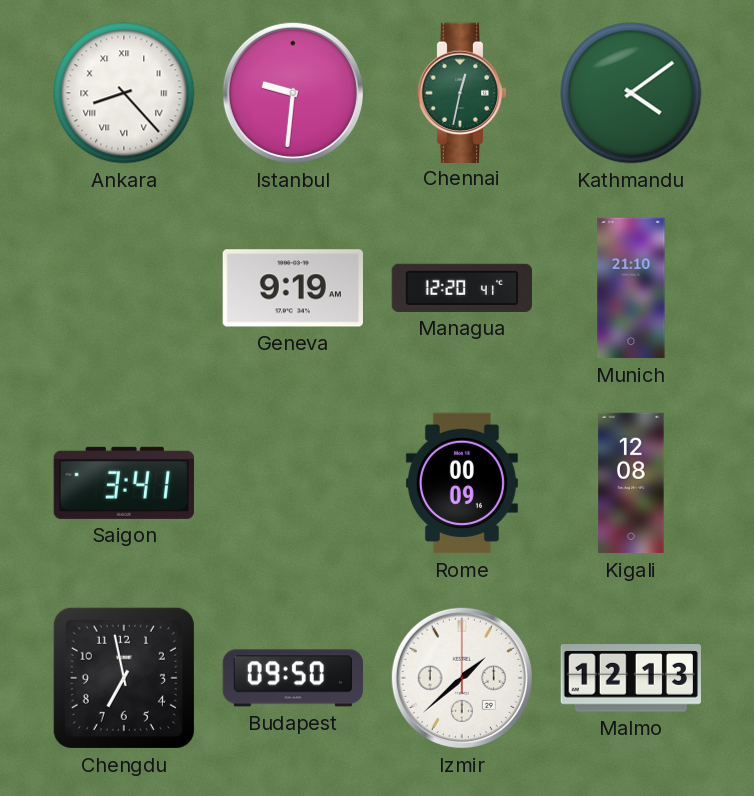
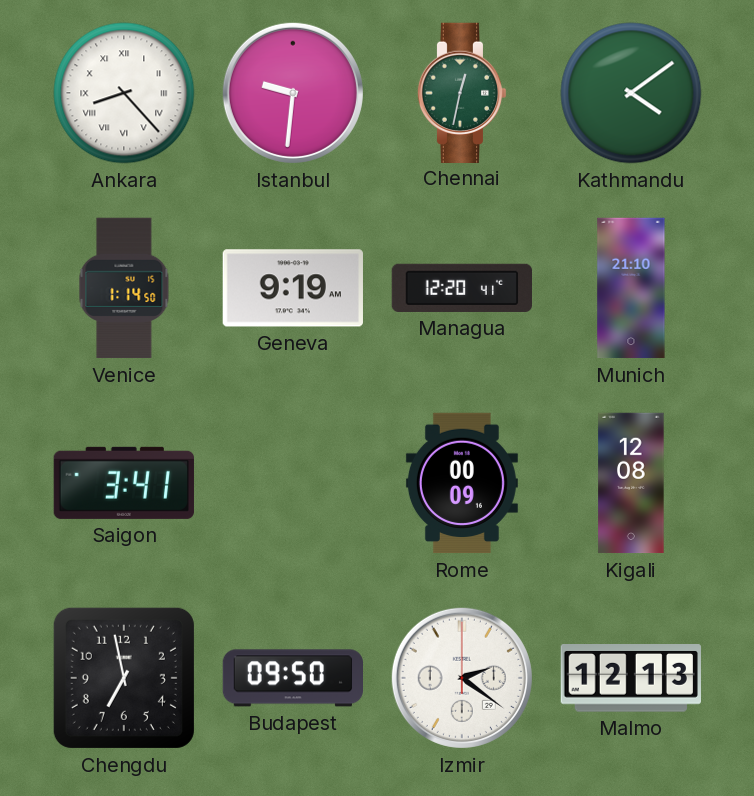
Venice: none -> 1:14 (124, 288)
Izmir: 1:38 -> 2:21 (462, 678)
